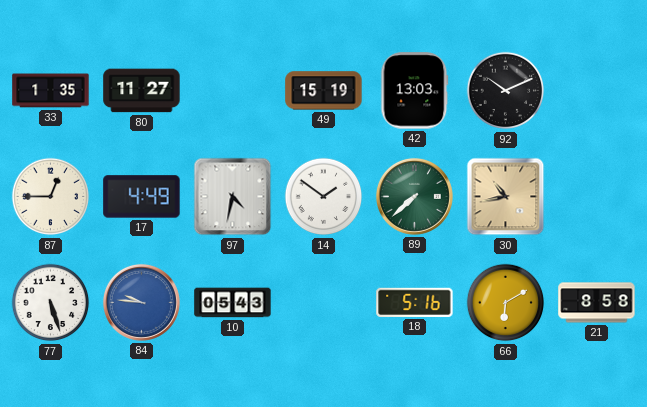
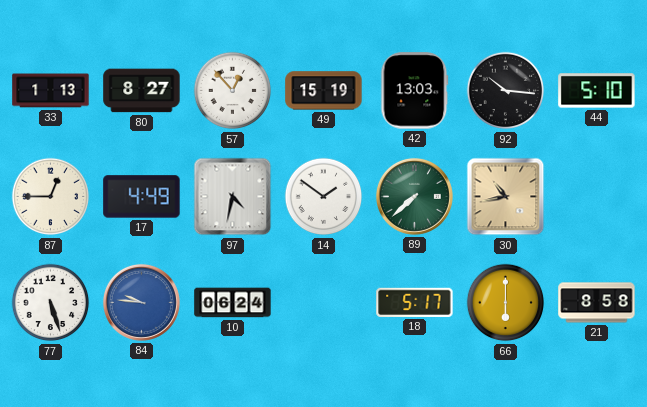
33: 1:35 -> 1:13 (51, 91)
80: 11:27 -> 8:27 (142, 91)
57: none -> 12:53 (233, 91)
92: 10:11 -> 10:16 (506, 91)
44: none -> 5:10 (597, 91)
10: 05:43 -> 06:24 (233, 303)
18: 5:16 -> 5:17 (415, 302)
66: 6:10 -> 6:00 (506, 303)
